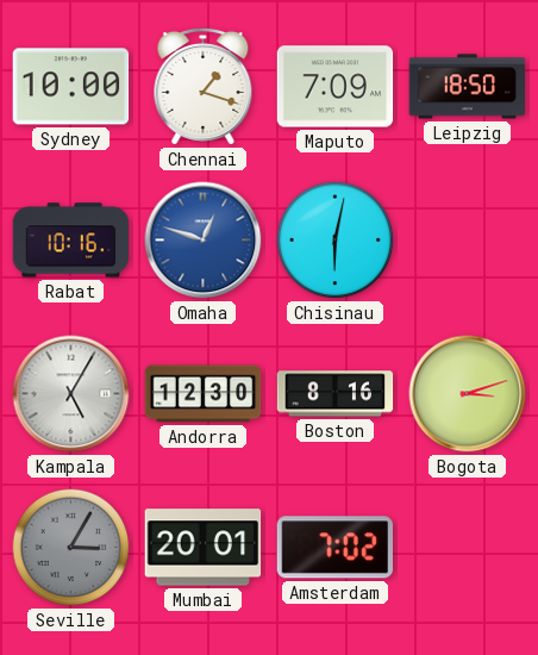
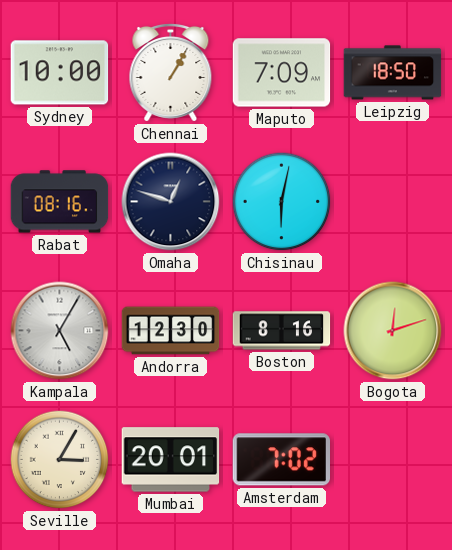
Chennai: 1:18 -> 1:05 (171, 72)
Rabat: 10:16 -> 08:16 (60, 202)
Omaha dial: blue -> navy (171, 202)
Bogota: 3:12 -> 12:12 (393, 331)
Seville dial: grey -> cream (60, 460)
